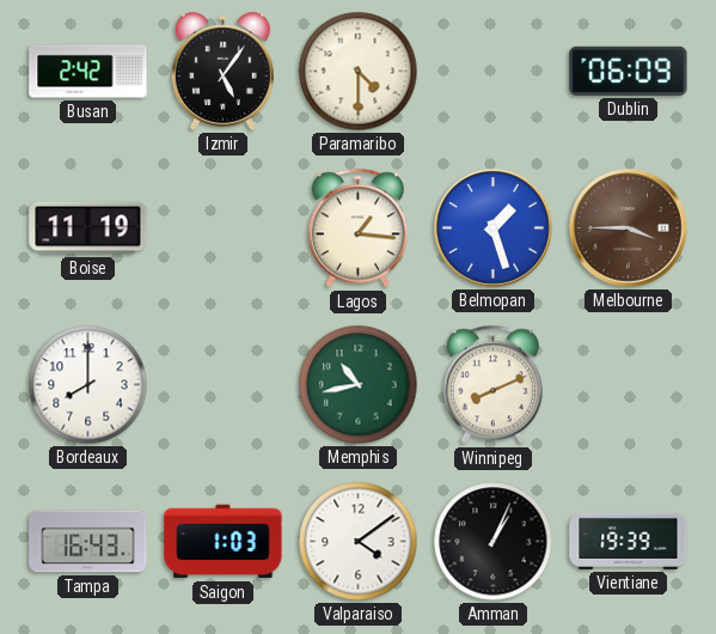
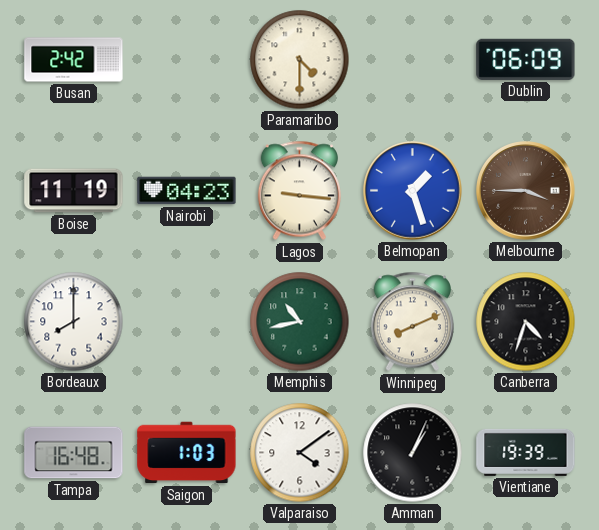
Izmir: 5:06 -> none (222, 72)
Nairobi: none -> 04:23 (187, 191)
Lagos: 1:16 -> 9:16 (299, 191)
Canberra: none -> 4:33 (526, 322)
Tampa: 16:43 -> 16:48 (74, 453)
